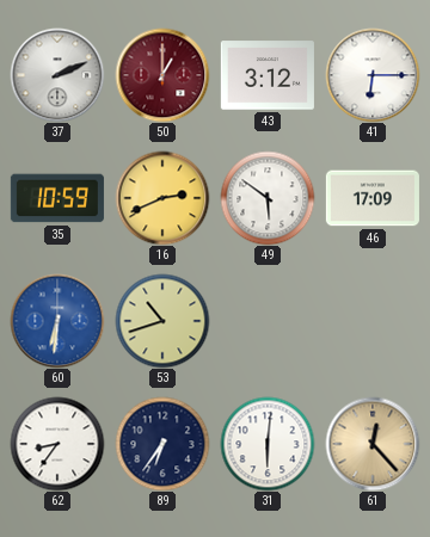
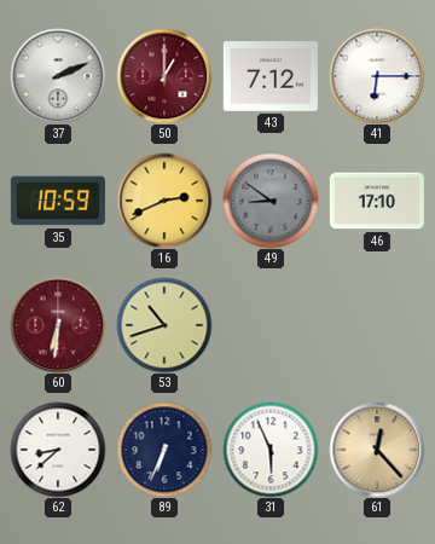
43: 3:12 -> 7:12 (271, 76)
49: 5:51 -> 8:51 (271, 201)
49 dial: white -> grey (271, 201)
46: 17:09 -> 17:10 (377, 201)
60 dial: blue -> burgundy (58, 325)
62: 8:36 -> 8:38 (58, 450)
89: 6:36 -> 6:34 (164, 450)
31: 6:01 -> 5:56 (271, 450)
